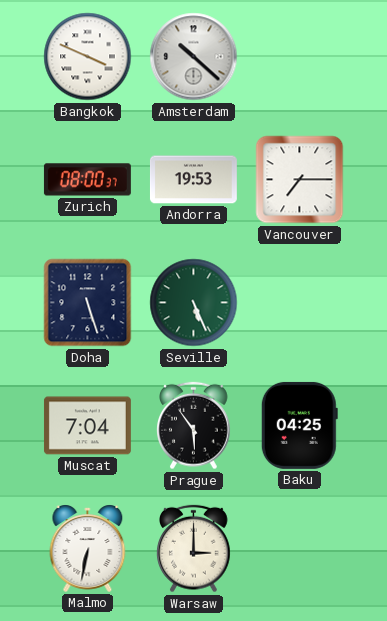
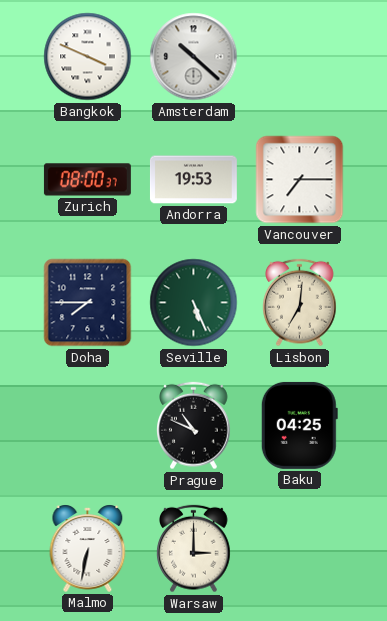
Doha: 5:27 -> 7:45 (88, 303)
Lisbon: none -> 7:01 (300, 303)
Muscat: 7:04 -> none (87, 426)
Prague: 5:54 -> 10:49 (194, 426)
